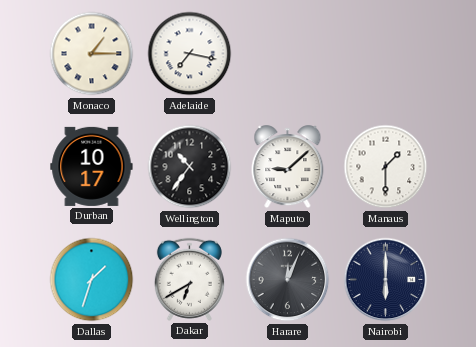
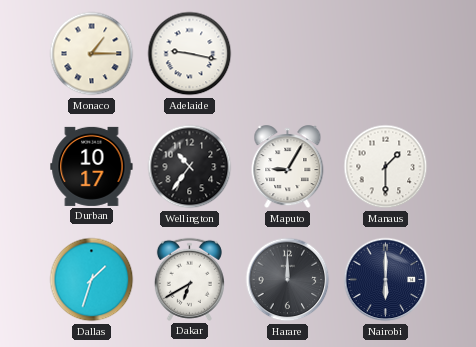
Adelaide: 7:17 -> 9:17 (190, 54)
Maputo: 9:08 -> 9:05 (288, 167)
Harare: 12:04 -> 12:00 (288, 280)
